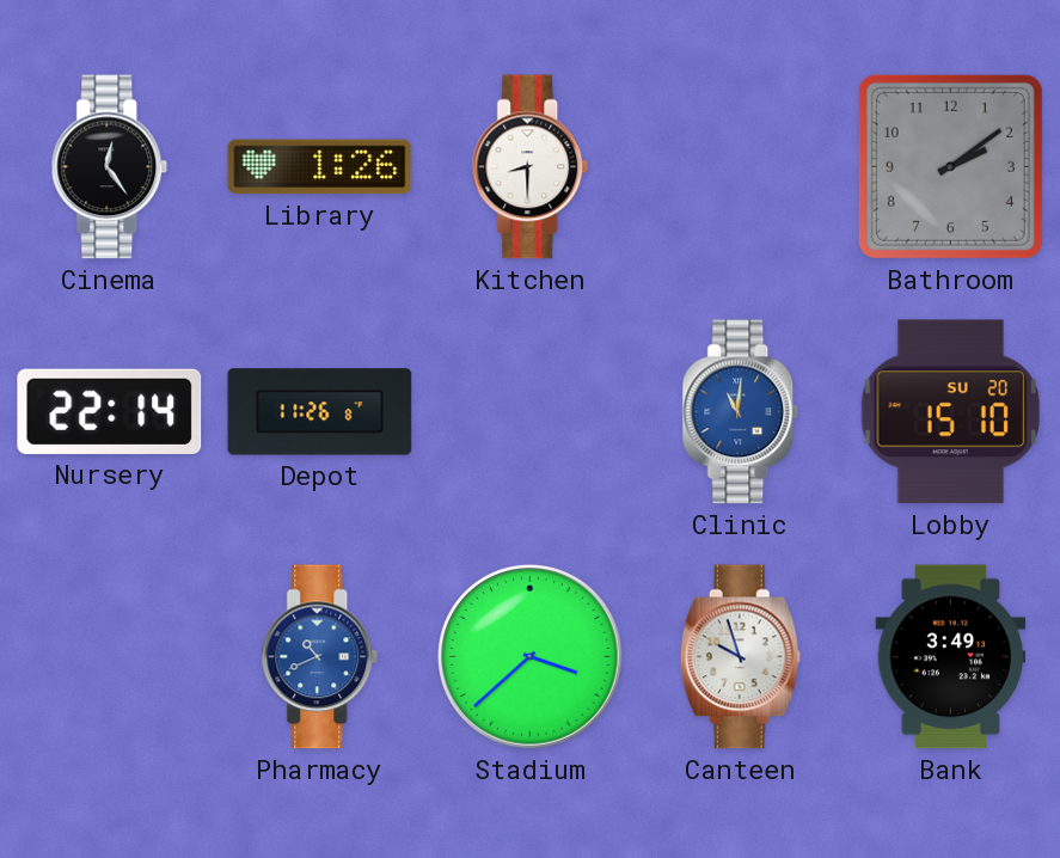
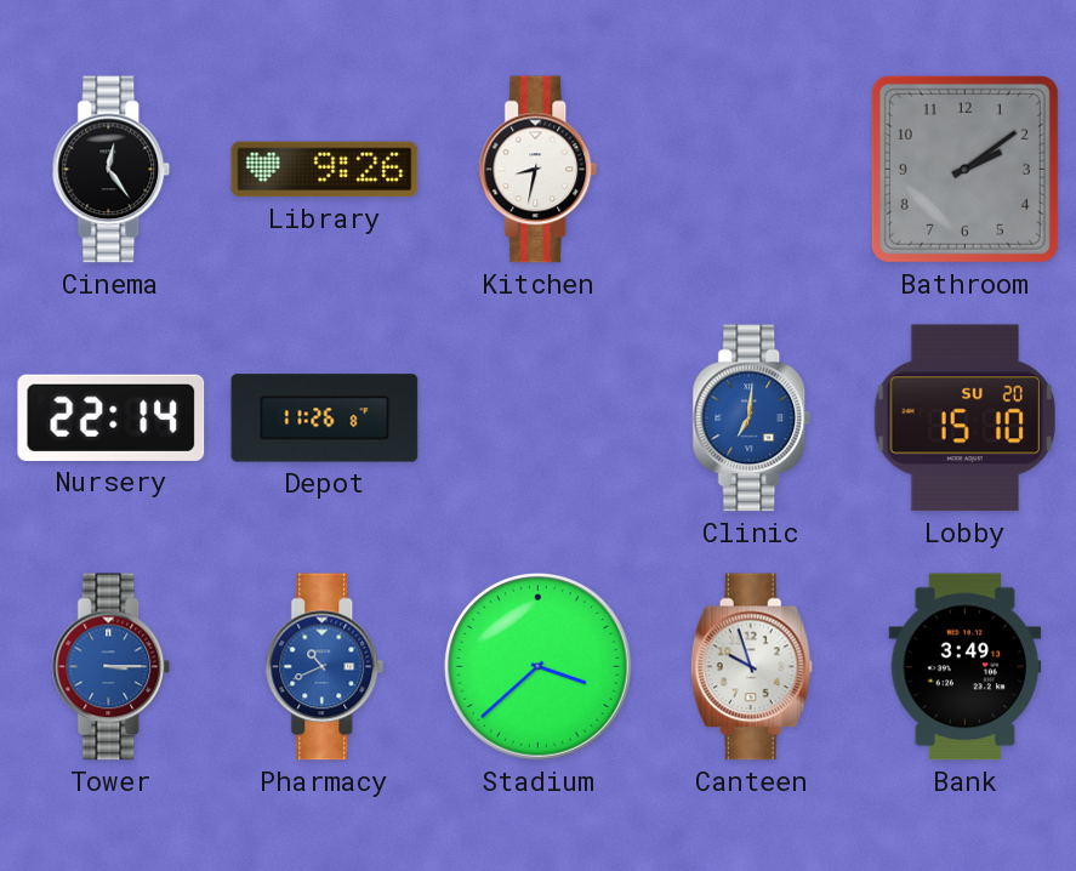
Library: 1:26 -> 9:26 (325, 170)
Kitchen: 8:30 -> 8:32 (539, 170)
Clinic: 11:01 -> 7:01 (752, 419)
Tower: none -> 3:15 (112, 667)
